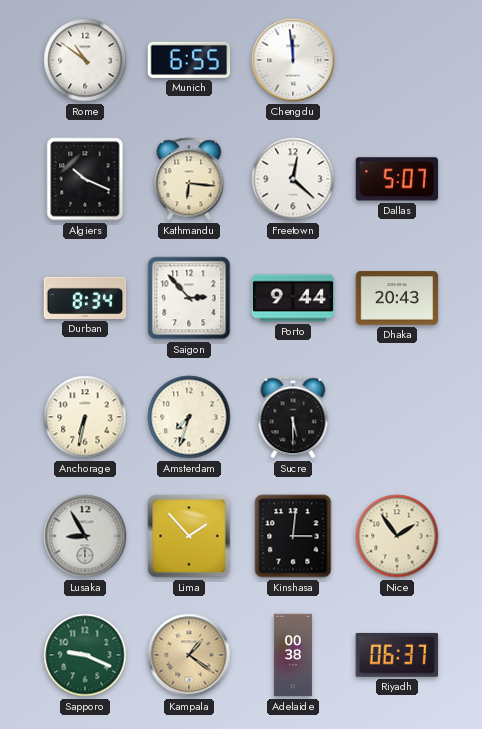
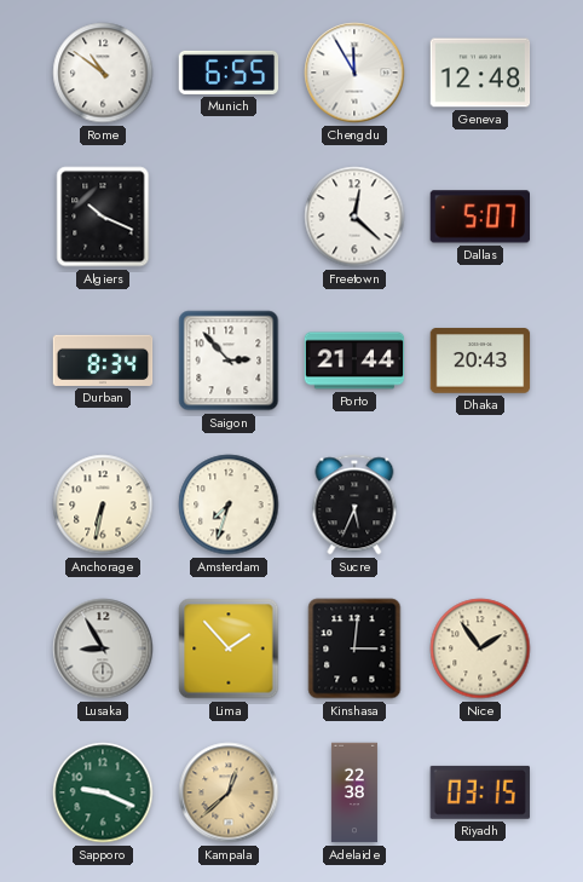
Chengdu: 11:59 -> 11:55 (354, 73)
Geneva: none -> 12:48 (480, 73)
Kathmandu: 6:16 -> none (189, 179)
Porto: 9:44 -> 21:44 (354, 361)
Sucre: 5:30 -> 5:34 (354, 505)
Kampala: 1:21 -> 12:38 (229, 792)
Adelaide: 00:38 -> 22:38 (354, 792)
Riyadh: 06:37 -> 03:15 (479, 792)
